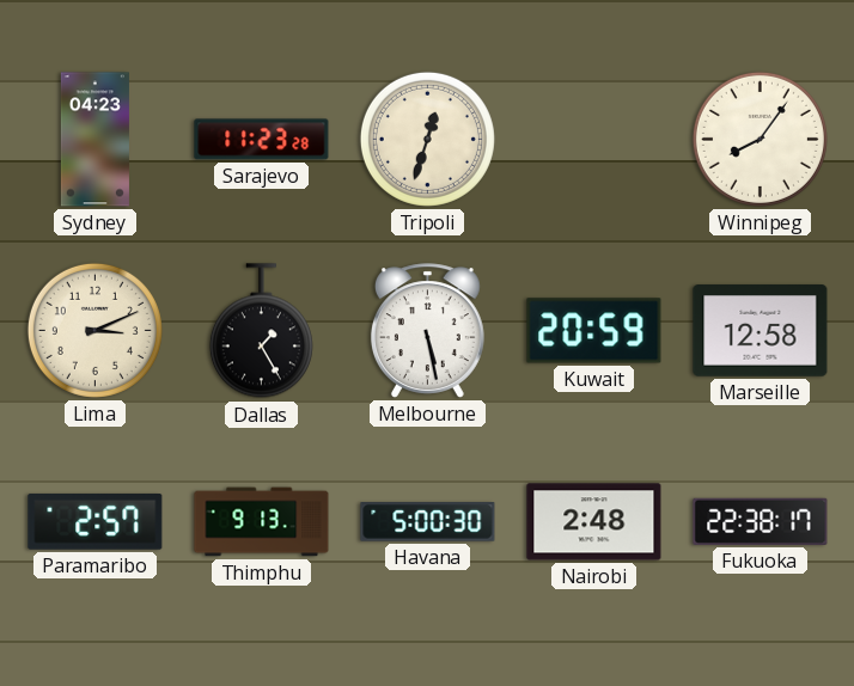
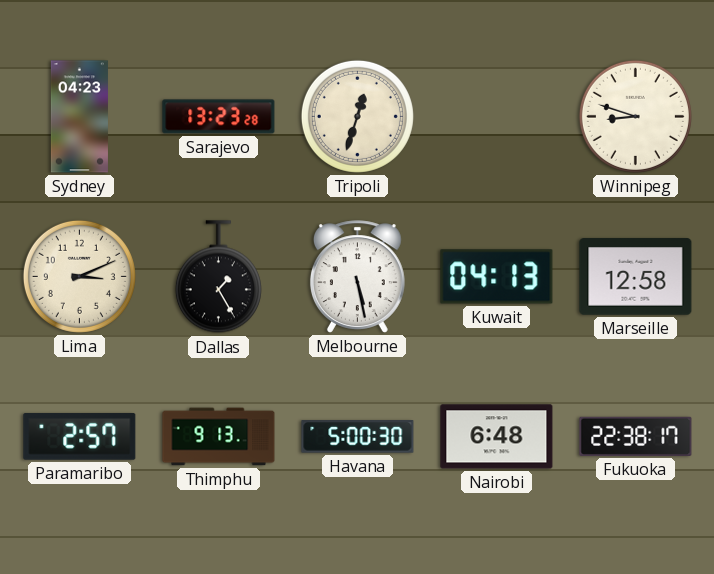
Sarajevo: 11:23 -> 13:23 (219, 117)
Winnipeg: 8:06 -> 8:48 (635, 116)
Kuwait: 20:59 -> 04:13 (497, 277)
Nairobi: 2:48 -> 6:48 (497, 437)
